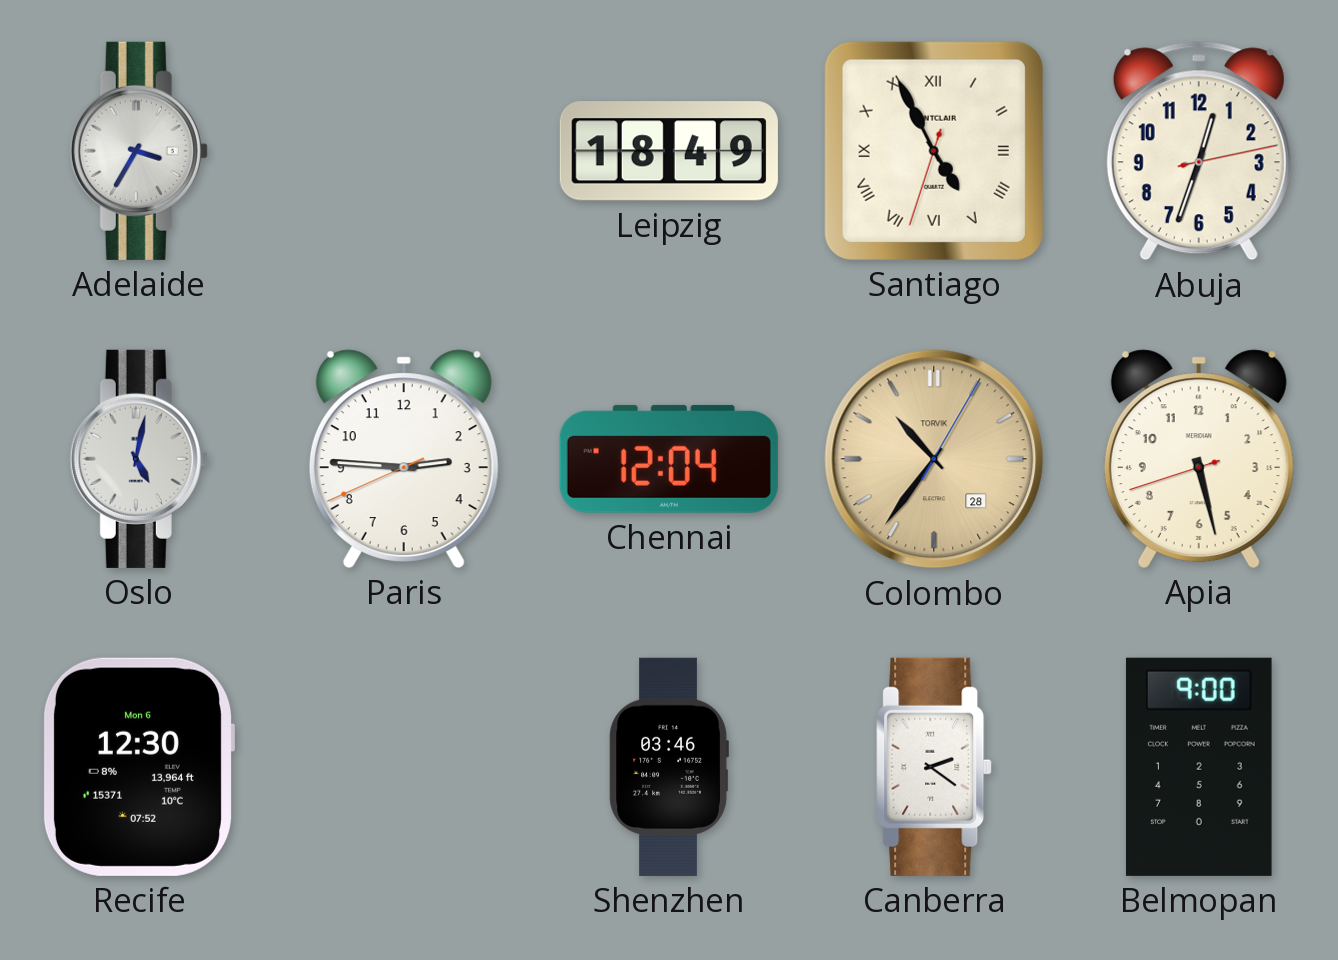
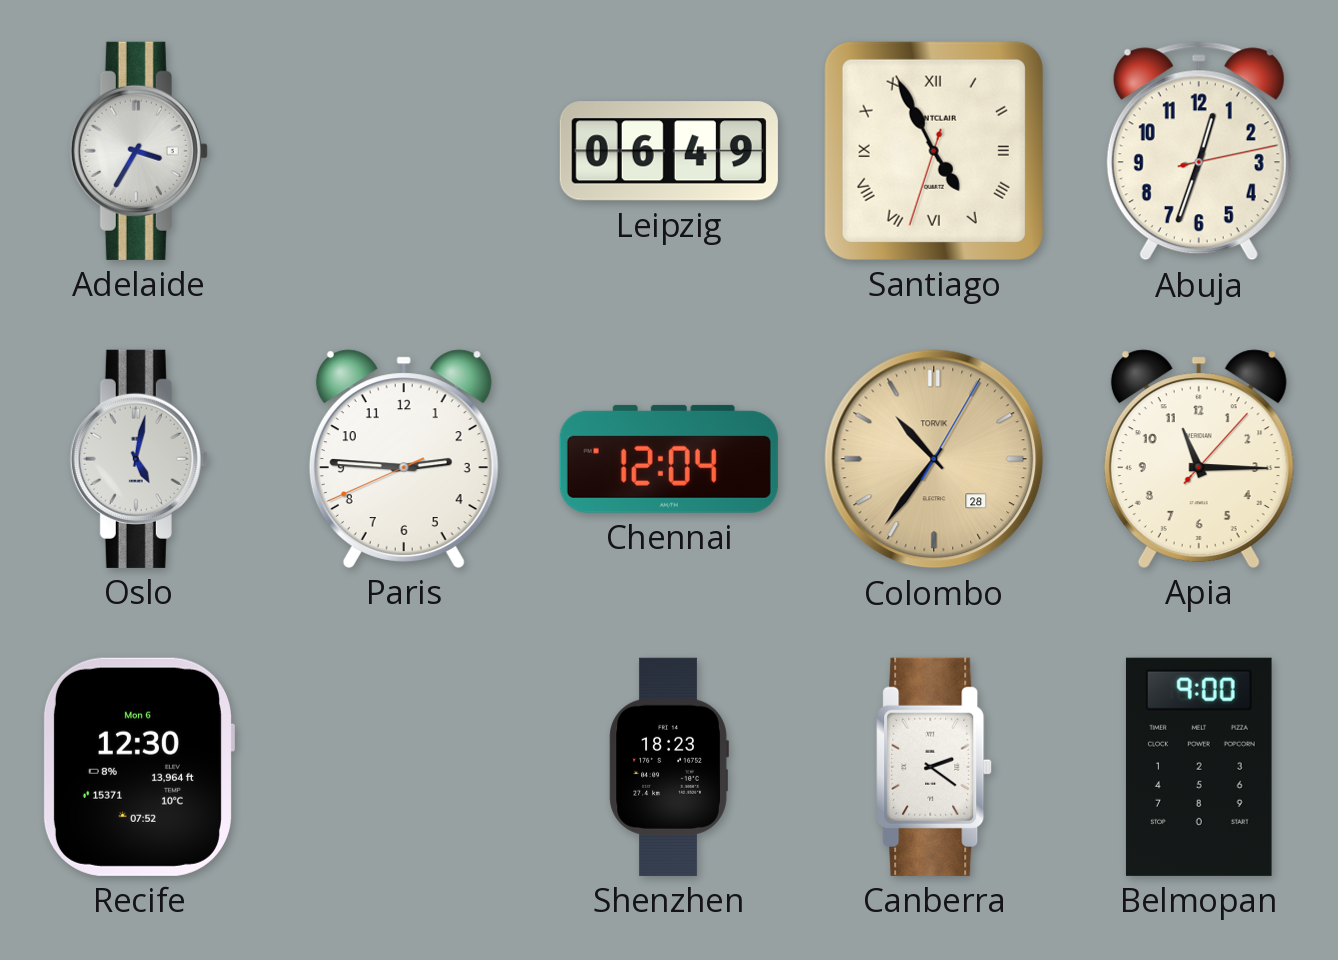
Leipzig: 18:49 -> 06:49 (669, 151)
Apia: 5:27 -> 11:15 (1199, 459)
Shenzhen: 03:46 -> 18:23 (669, 767)
